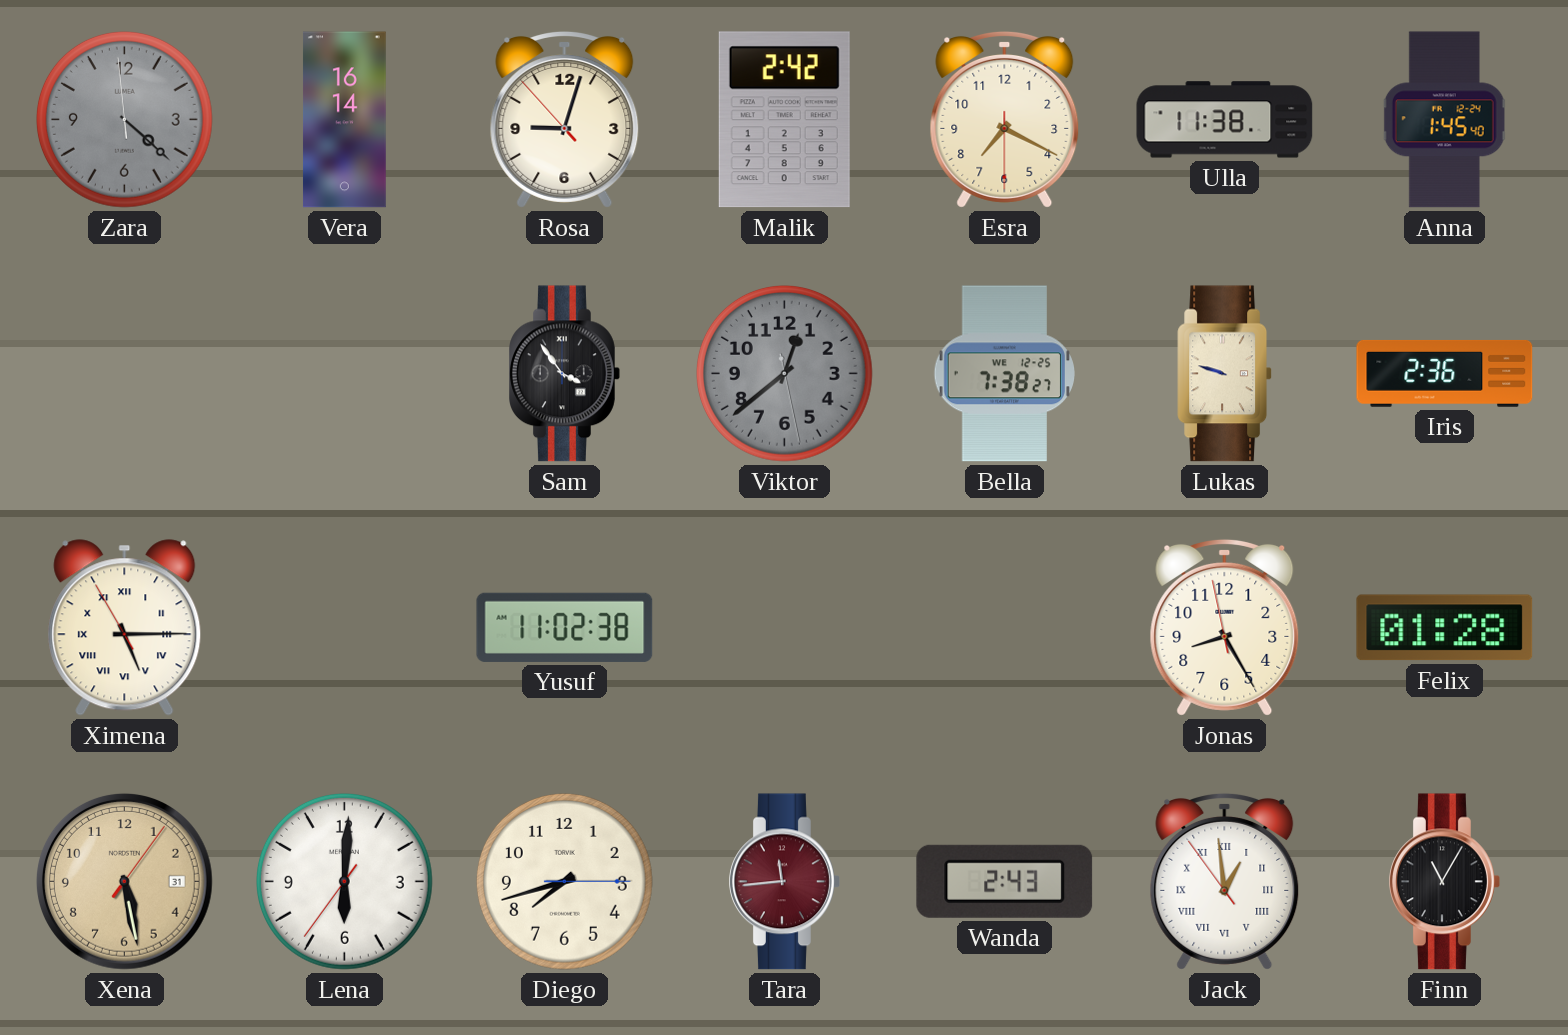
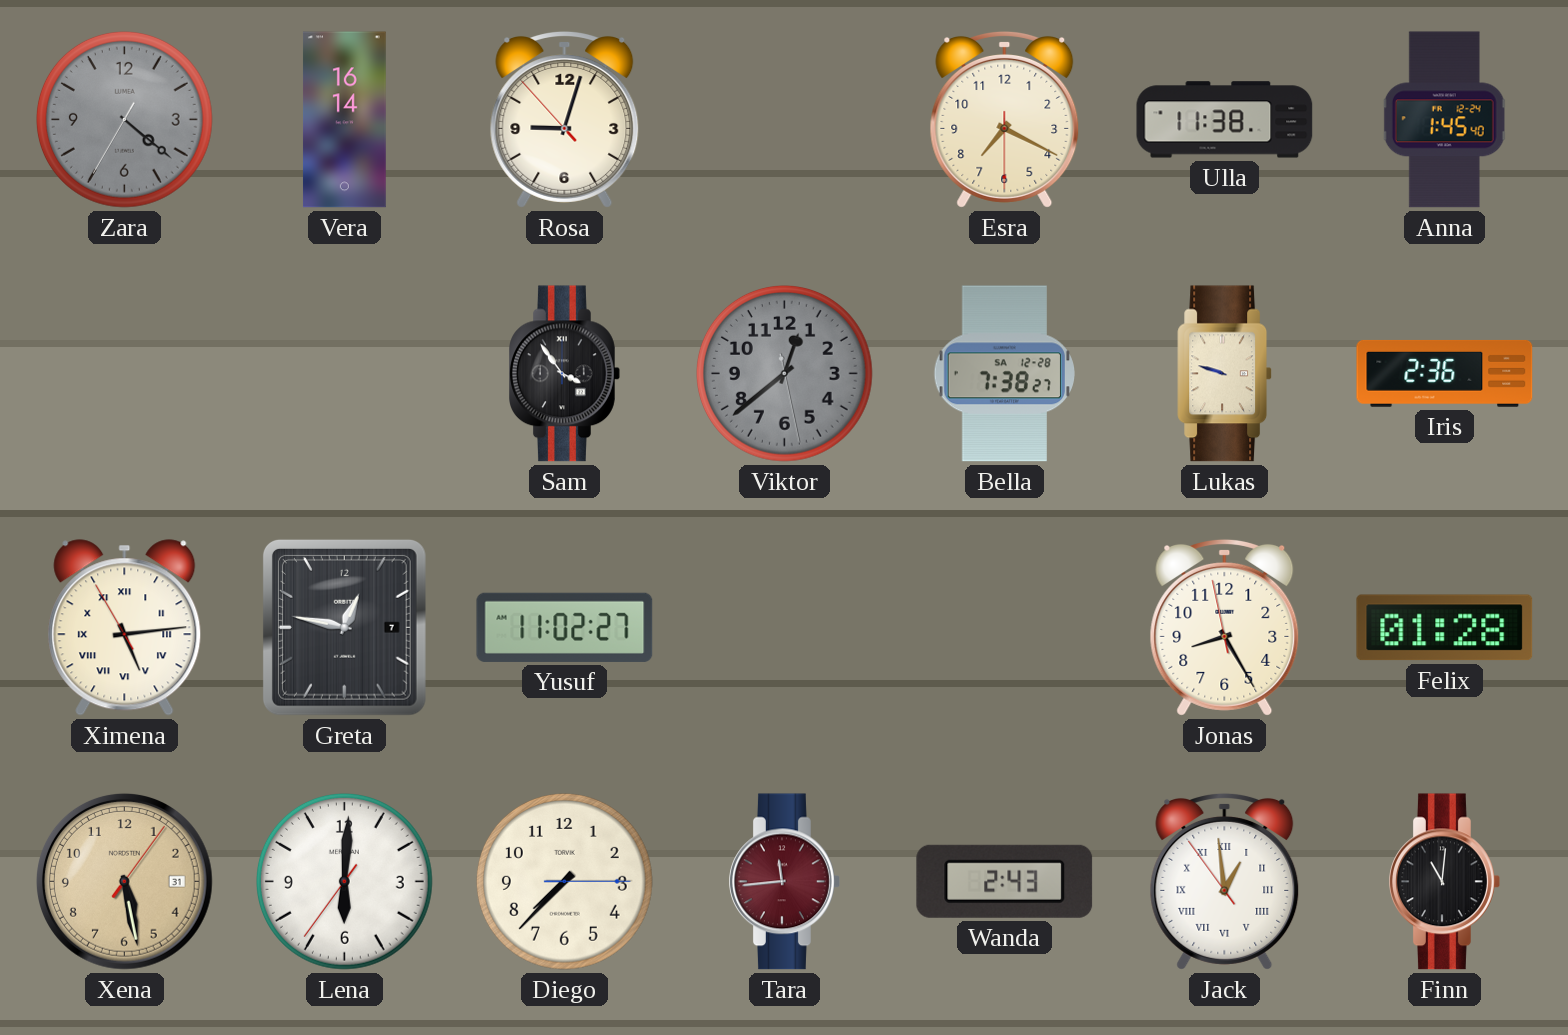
Zara: 4:21:59 -> 4:21:35 (124, 119)
Malik: 2:42 -> none (784, 120)
Bella date: WE 12-25 -> SA 12-28 (1004, 374)
Ximena: 5:14 -> 5:13 (125, 628)
Greta: none -> 12:47 (344, 627)
Yusuf: 11:02:38 -> 11:02:27 (565, 627)
Diego: 7:42 -> 7:37 (564, 881)
Finn: 11:05 -> 11:01 (1445, 882)
